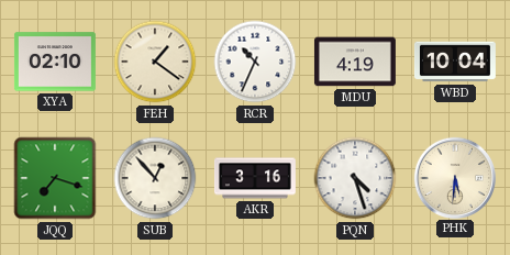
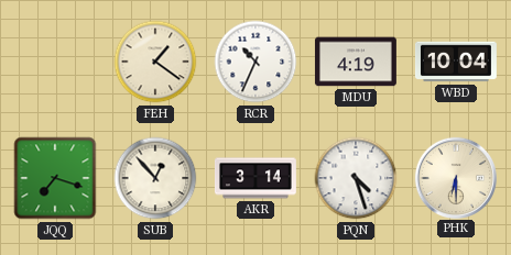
XYA: 02:10 -> none (55, 62)
AKR: 3:16 -> 3:14 (255, 178)
PHK: 5:31 -> 6:30 (455, 177)
